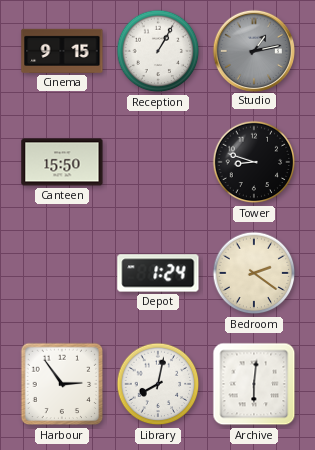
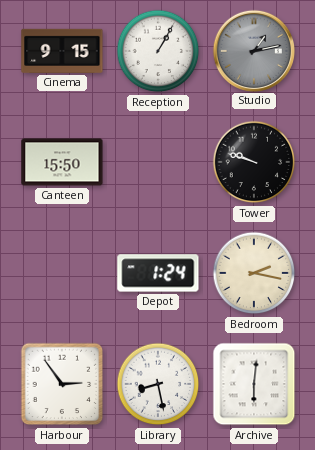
Tower: 8:48 -> 9:48 (254, 162)
Bedroom: 2:21 -> 2:17 (254, 273)
Library: 8:02 -> 8:28 (158, 384)
